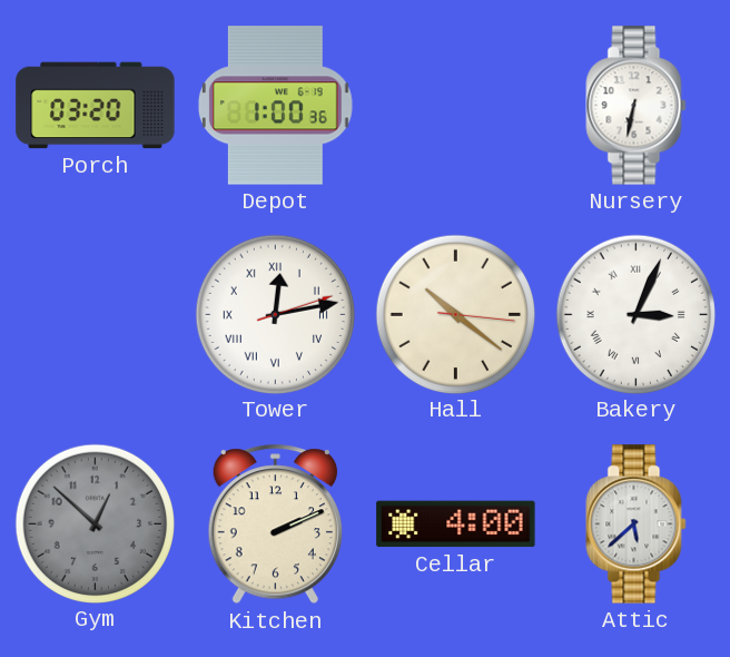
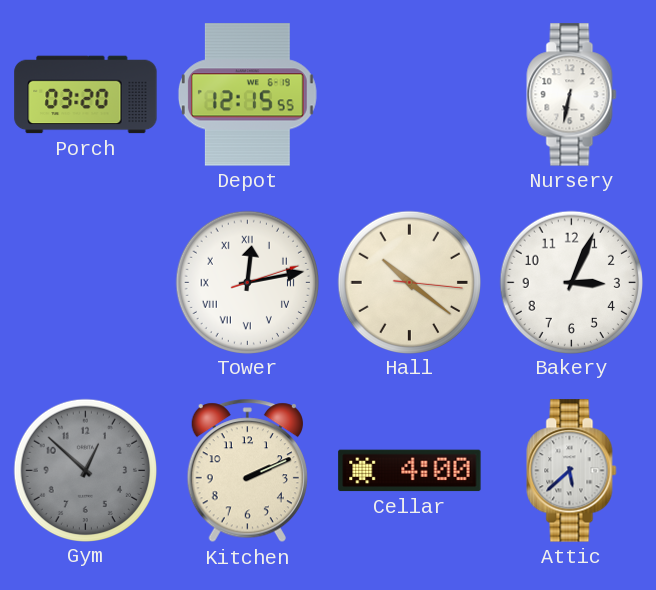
Depot: 1:00 -> 12:15 (247, 95)
Bakery numerals: Roman -> Arabic (571, 282)
